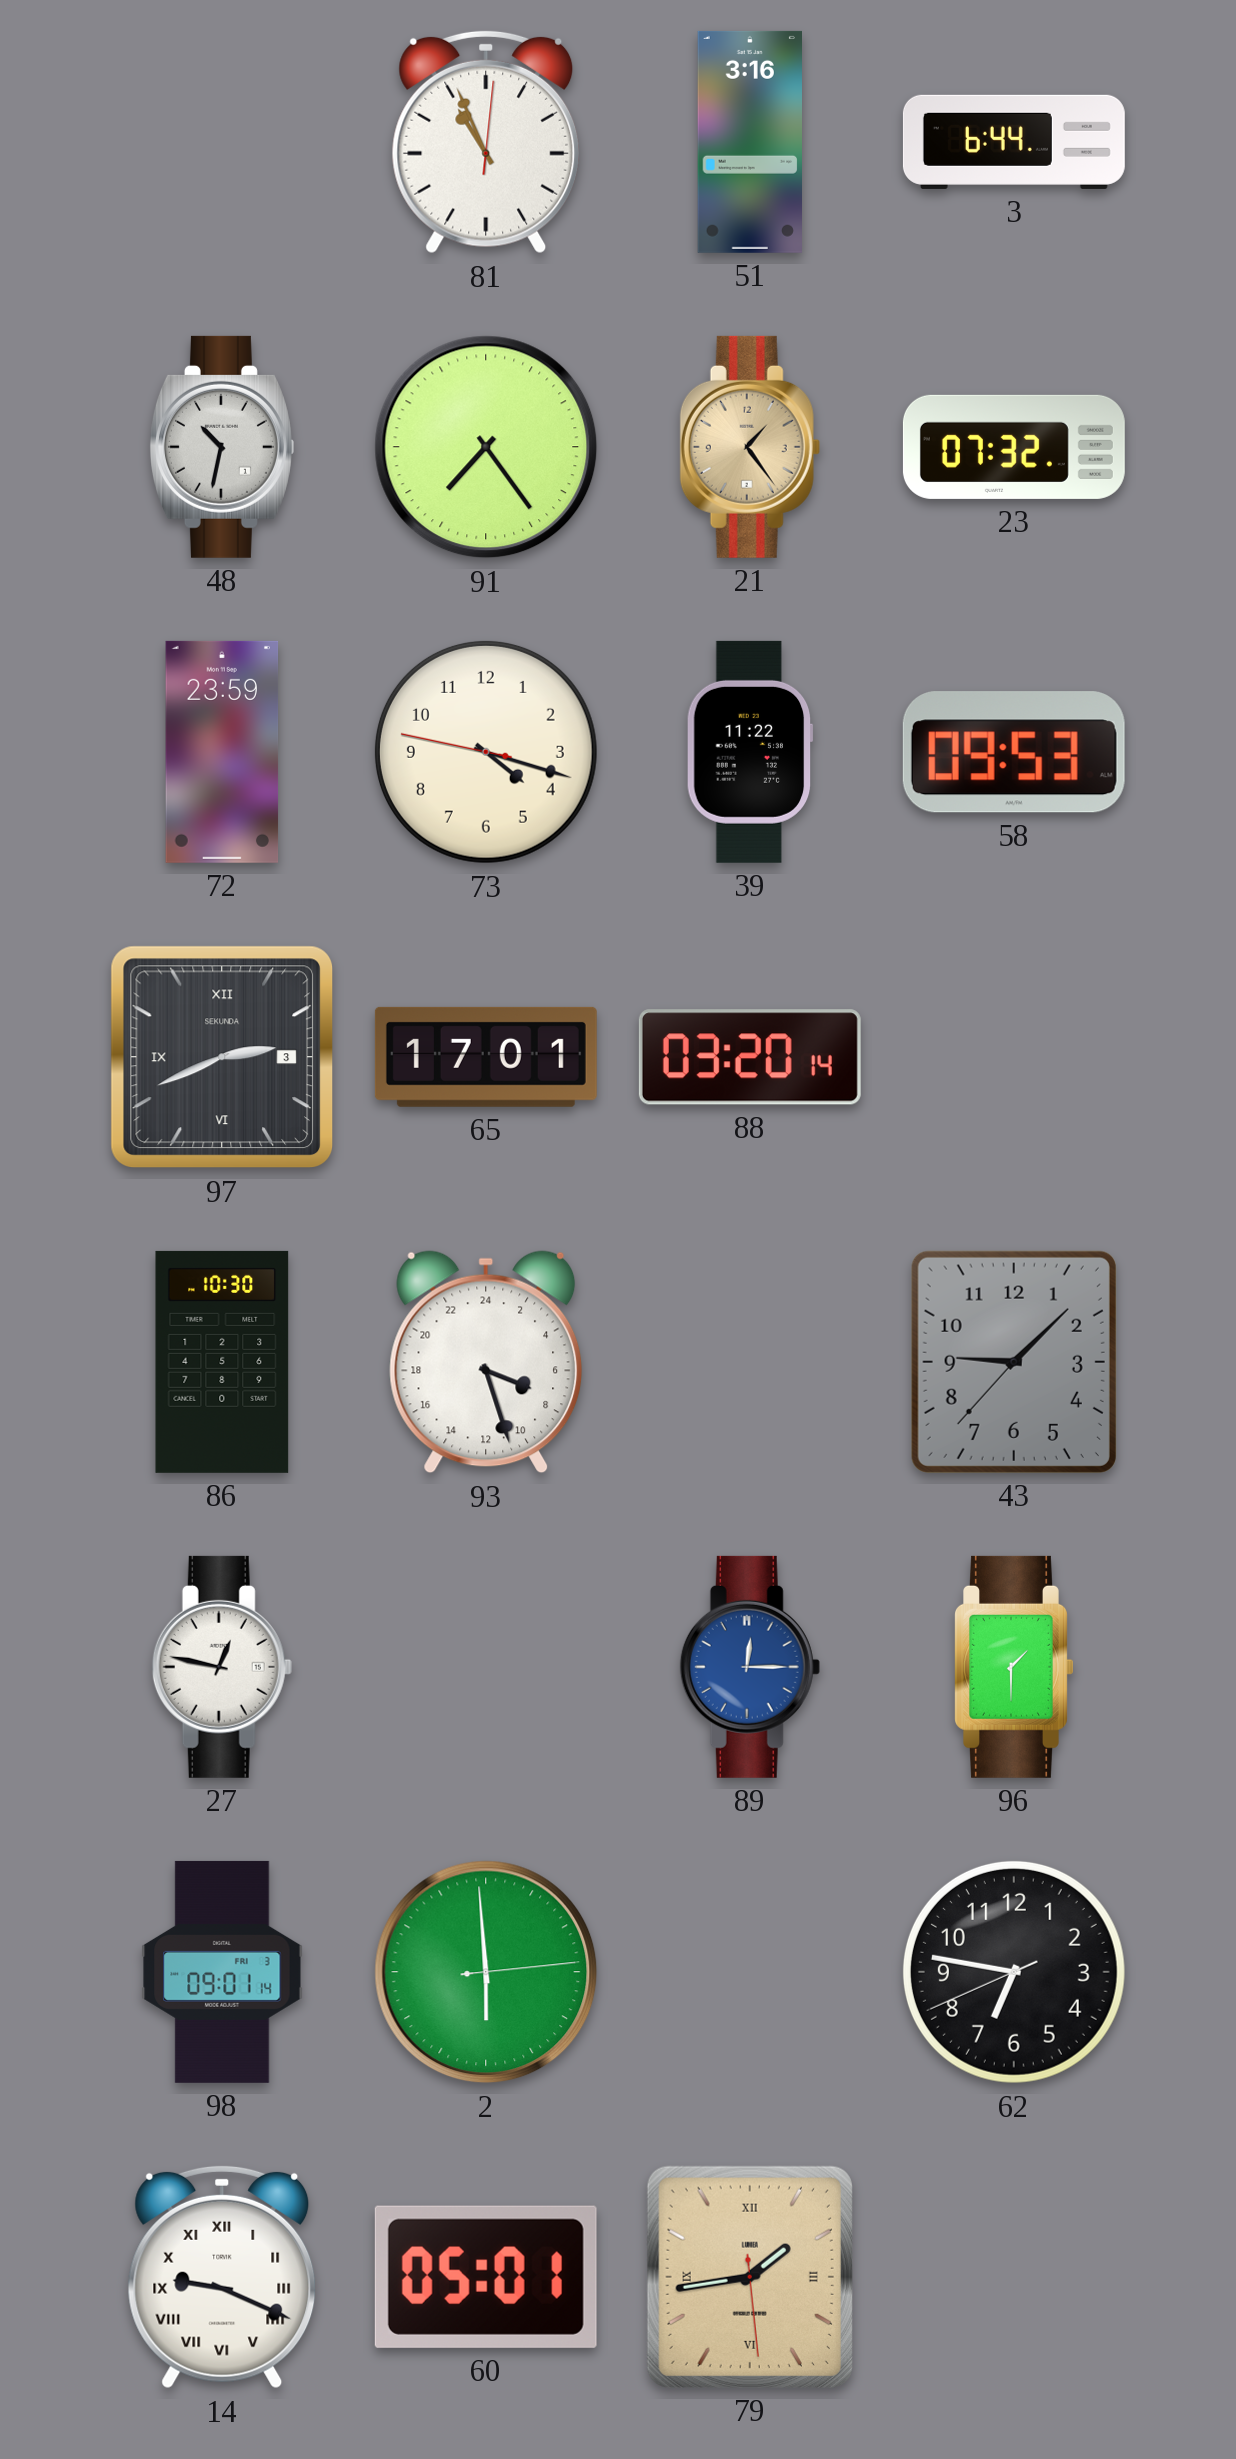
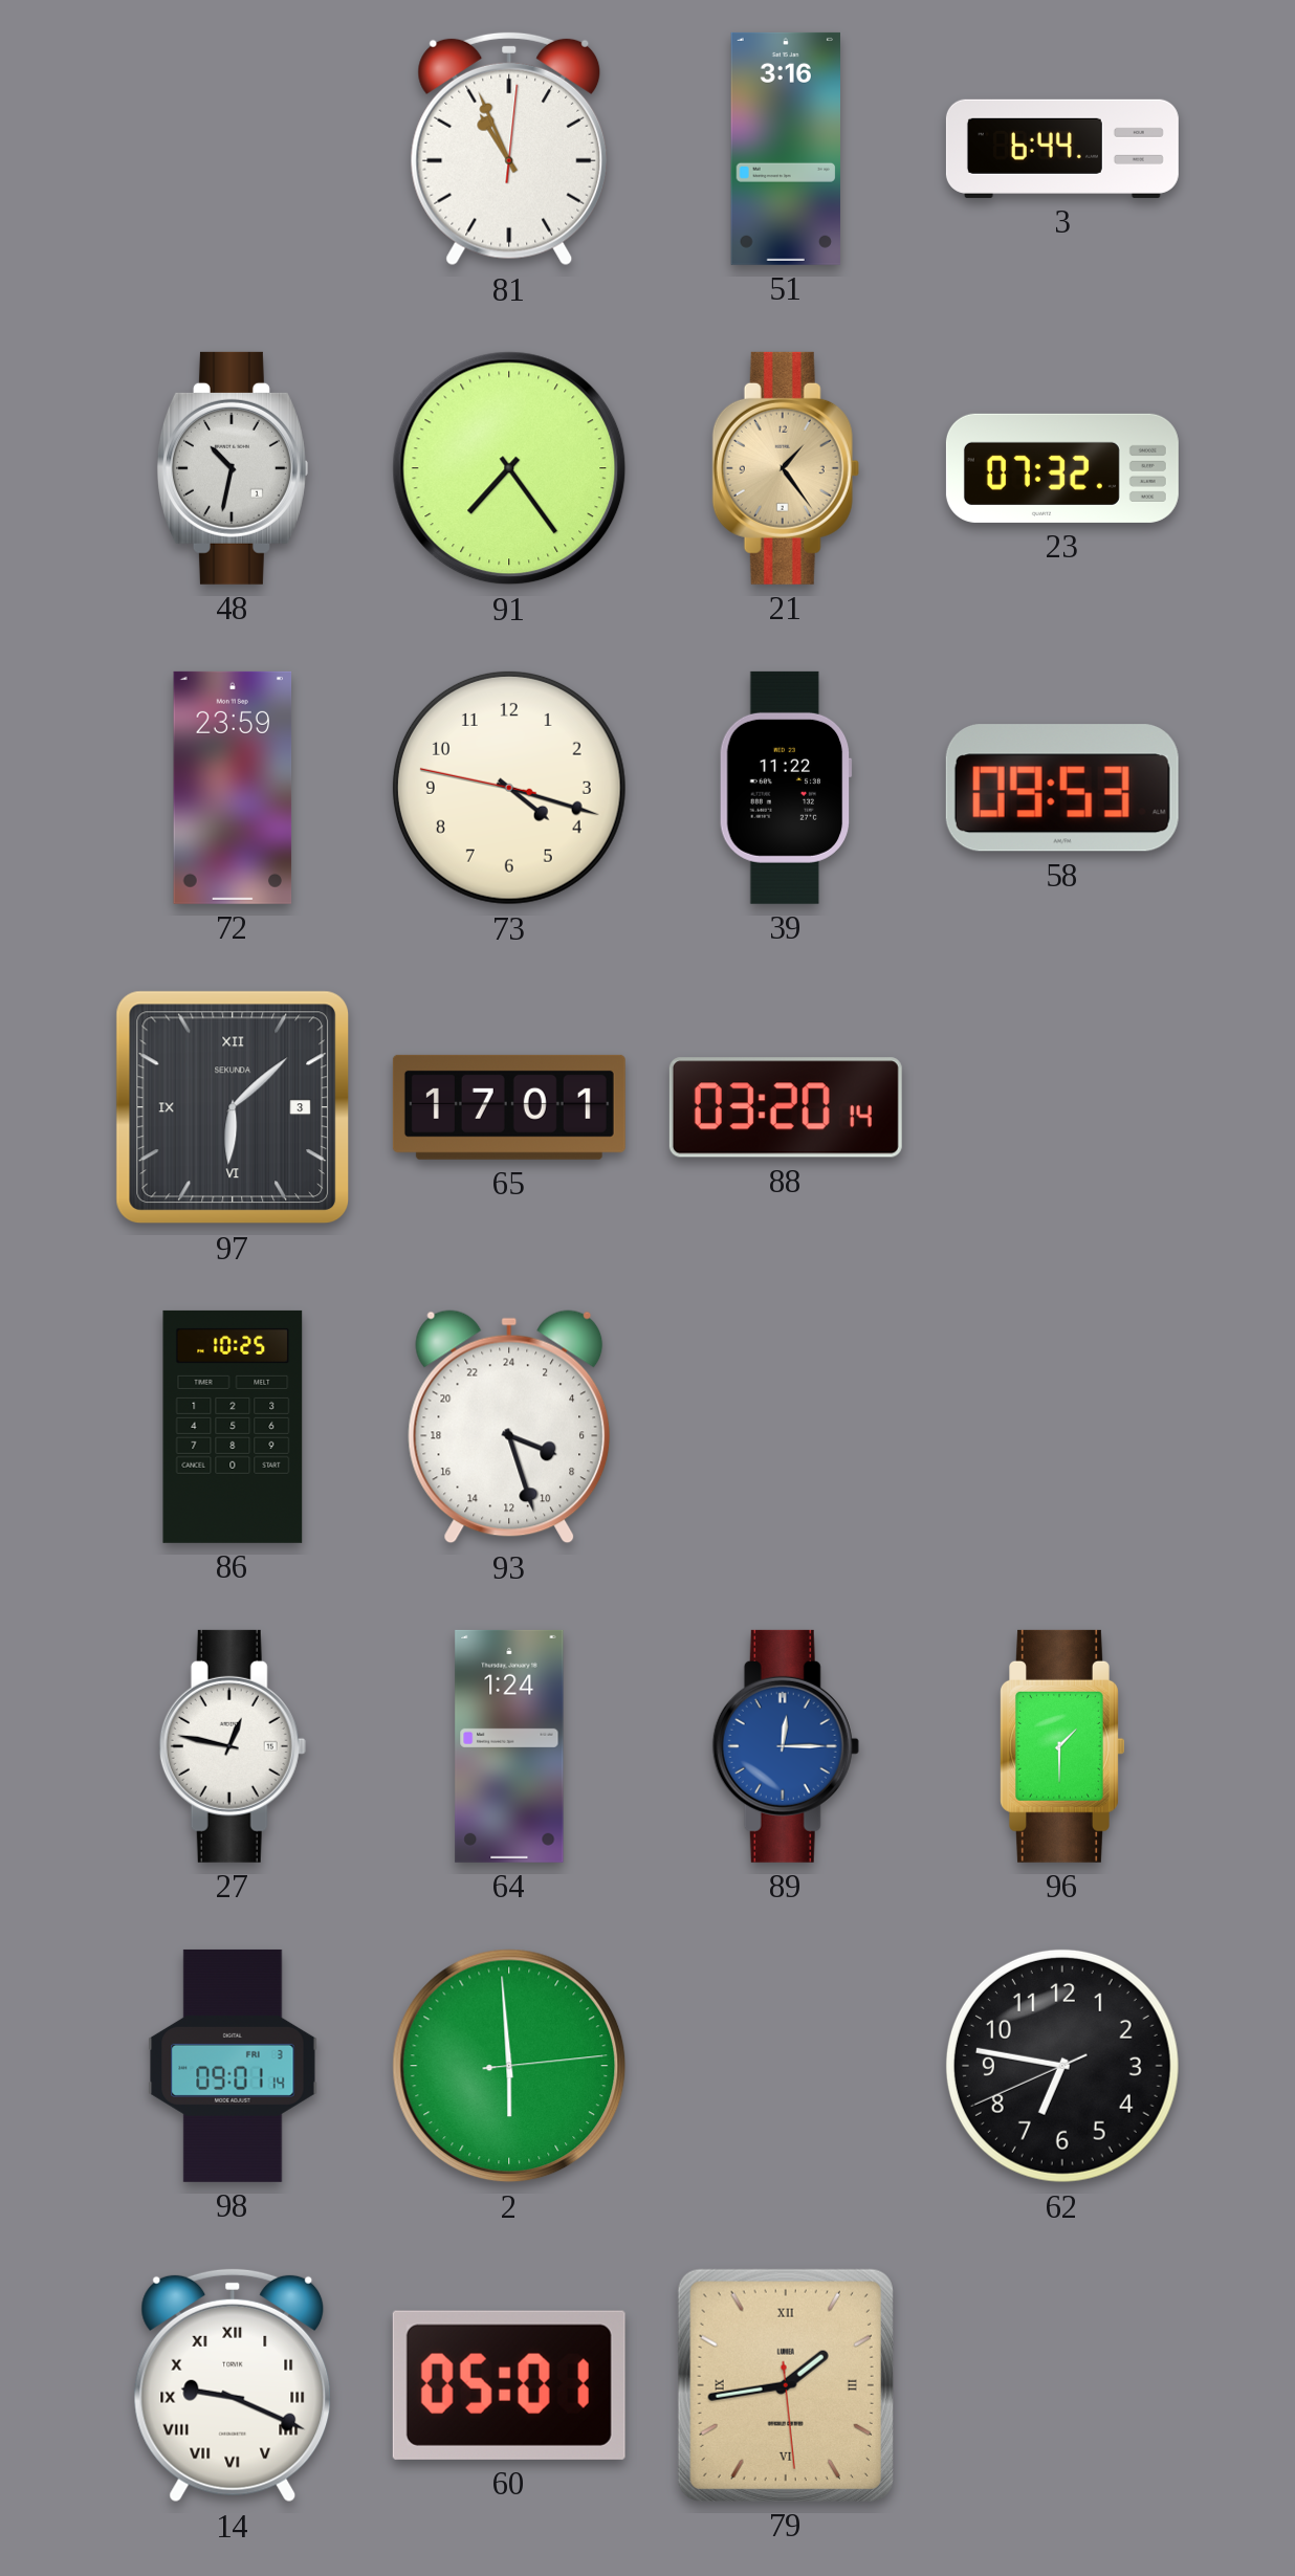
97: 2:41 -> 6:08 (233, 1107)
86: 10:30 -> 10:25 (233, 1427)
43: 9:07 -> none (1014, 1362)
64: none -> 1:24 (509, 1746)
